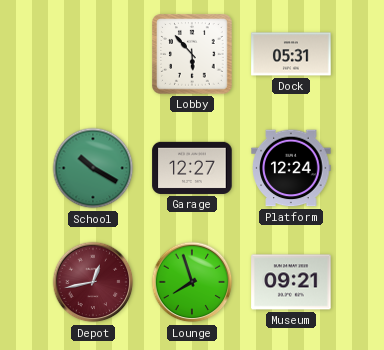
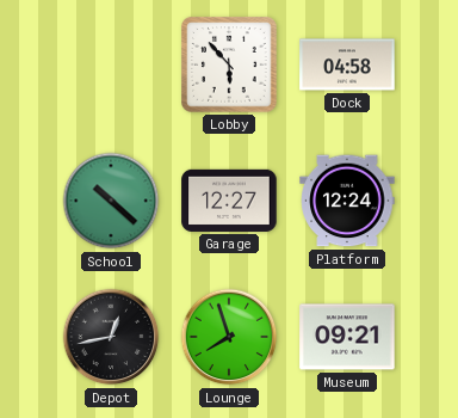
Dock: 05:31 -> 04:58 (347, 64)
School: 10:20 -> 10:22 (111, 201)
Depot dial: burgundy -> black (111, 337)
